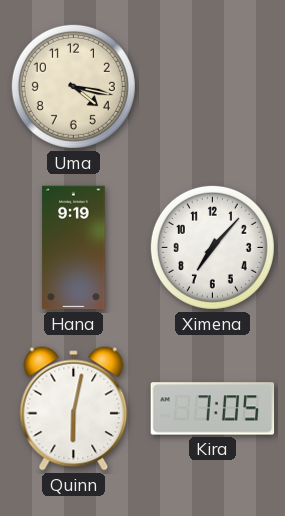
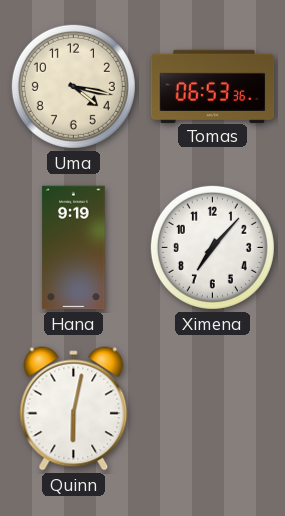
Tomas: none -> 06:53 (213, 86)
Kira: 7:05 -> none (213, 409)
